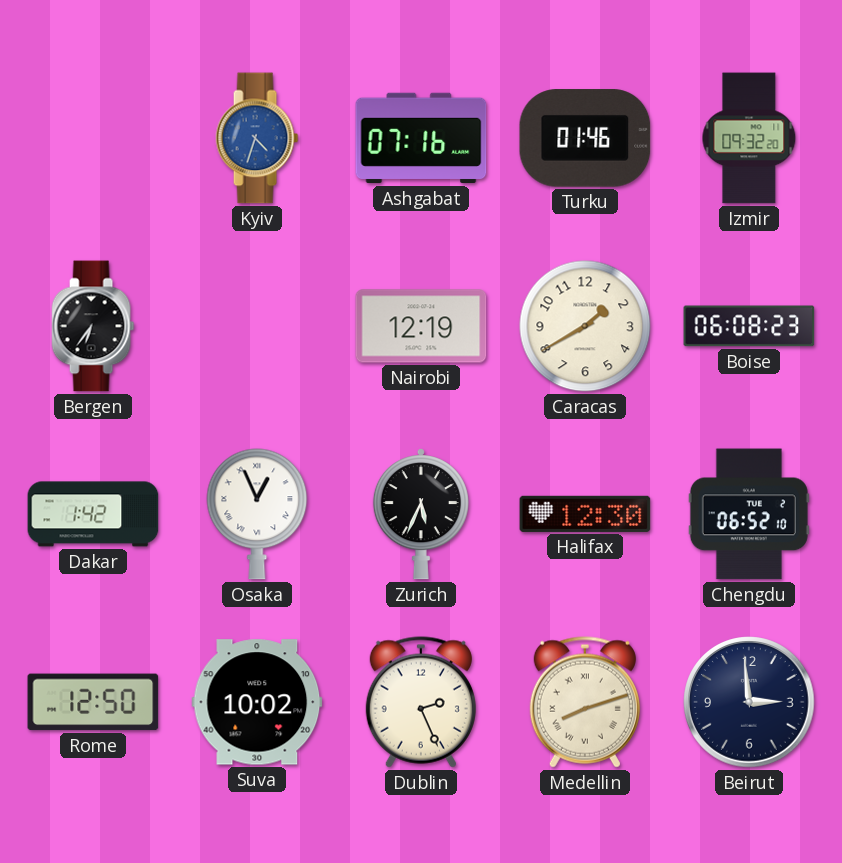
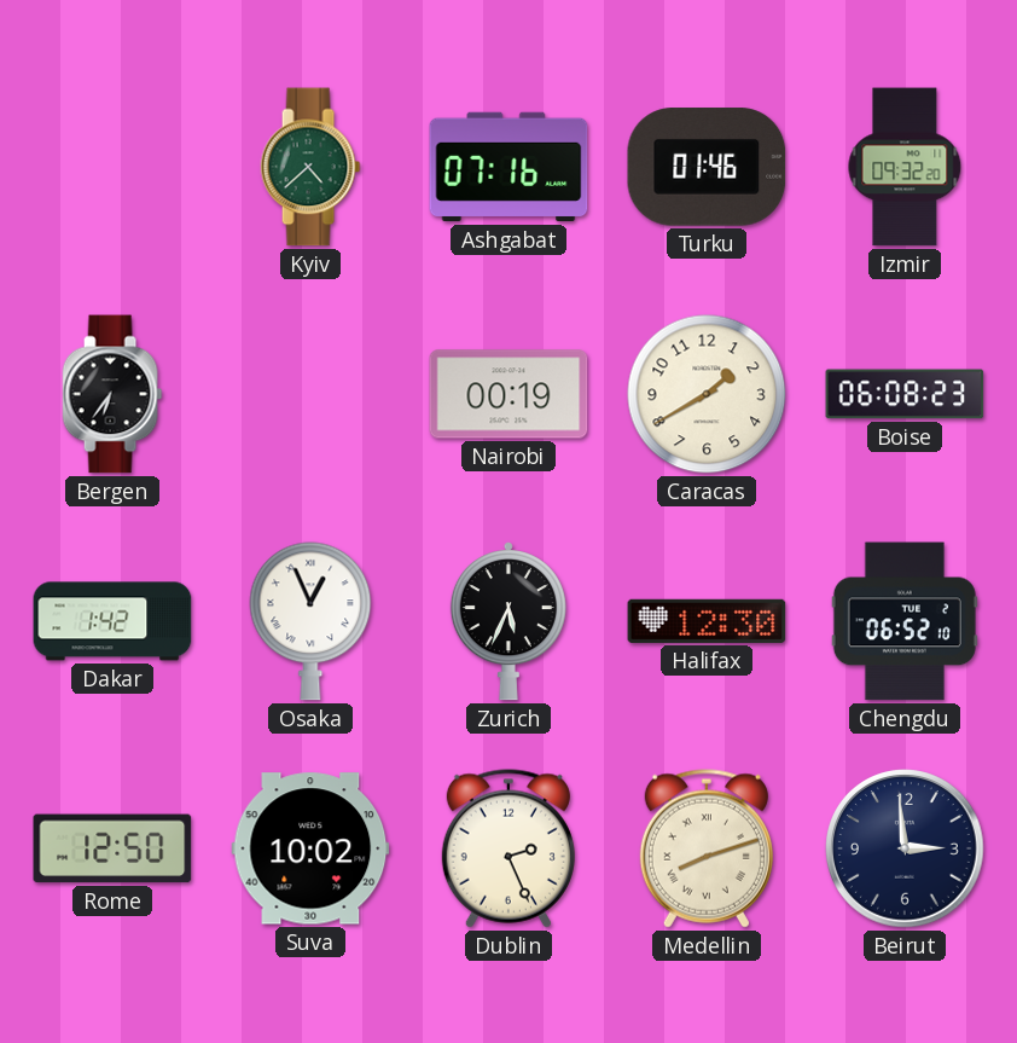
Kyiv: 4:33 -> 4:38 (310, 167)
Kyiv dial: blue -> green (310, 167)
Nairobi: 12:19 -> 00:19 (508, 394)
